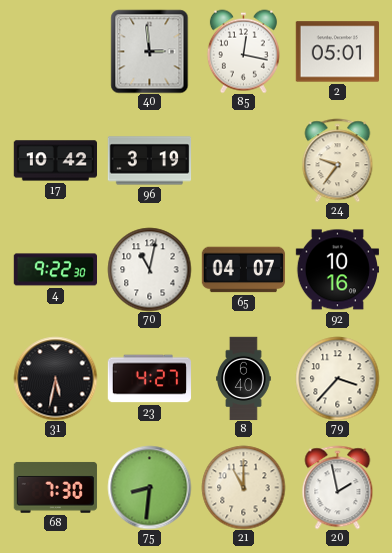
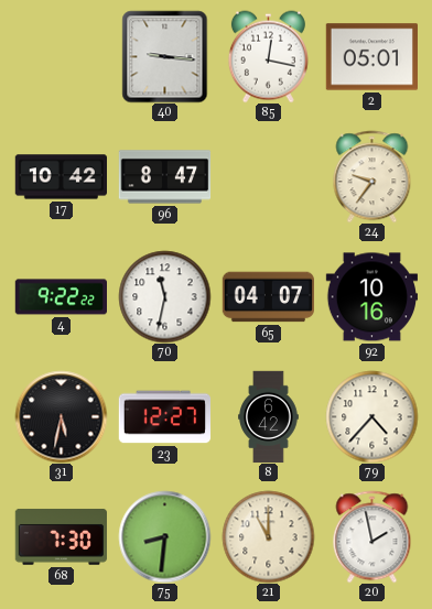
40: 2:59 -> 9:16 (165, 56)
96: 3:19 -> 8:47 (164, 177)
4: 9:22:30 -> 9:22:22 (61, 297)
70: 11:02 -> 11:32 (164, 296)
23: 4:27 -> 12:27 (164, 417)
8: 6:40 -> 6:42 (269, 416)
79: 3:37 -> 4:37 (371, 416)
